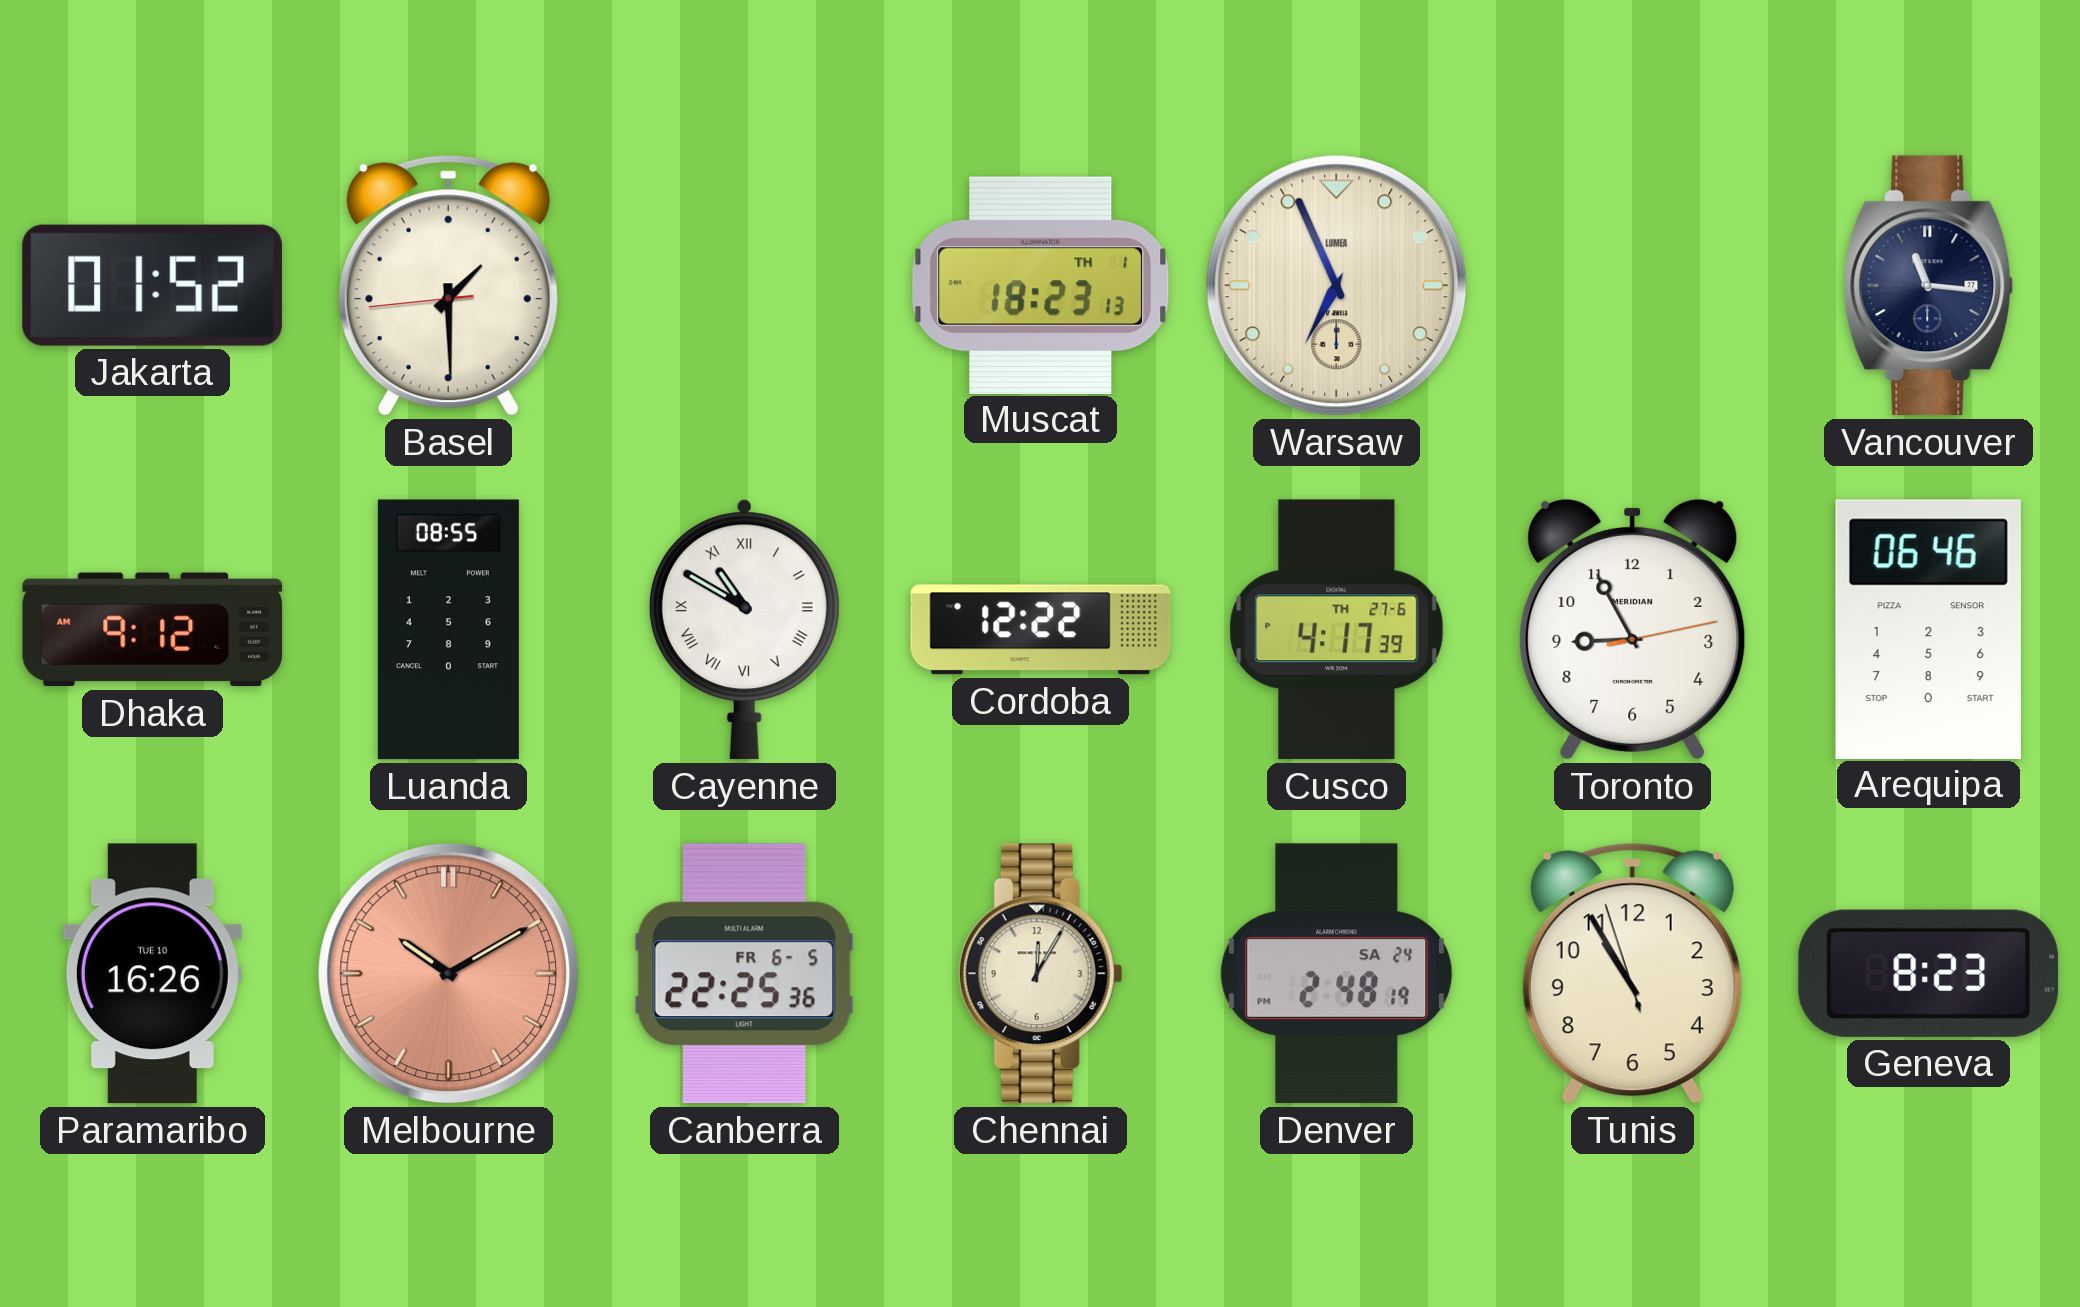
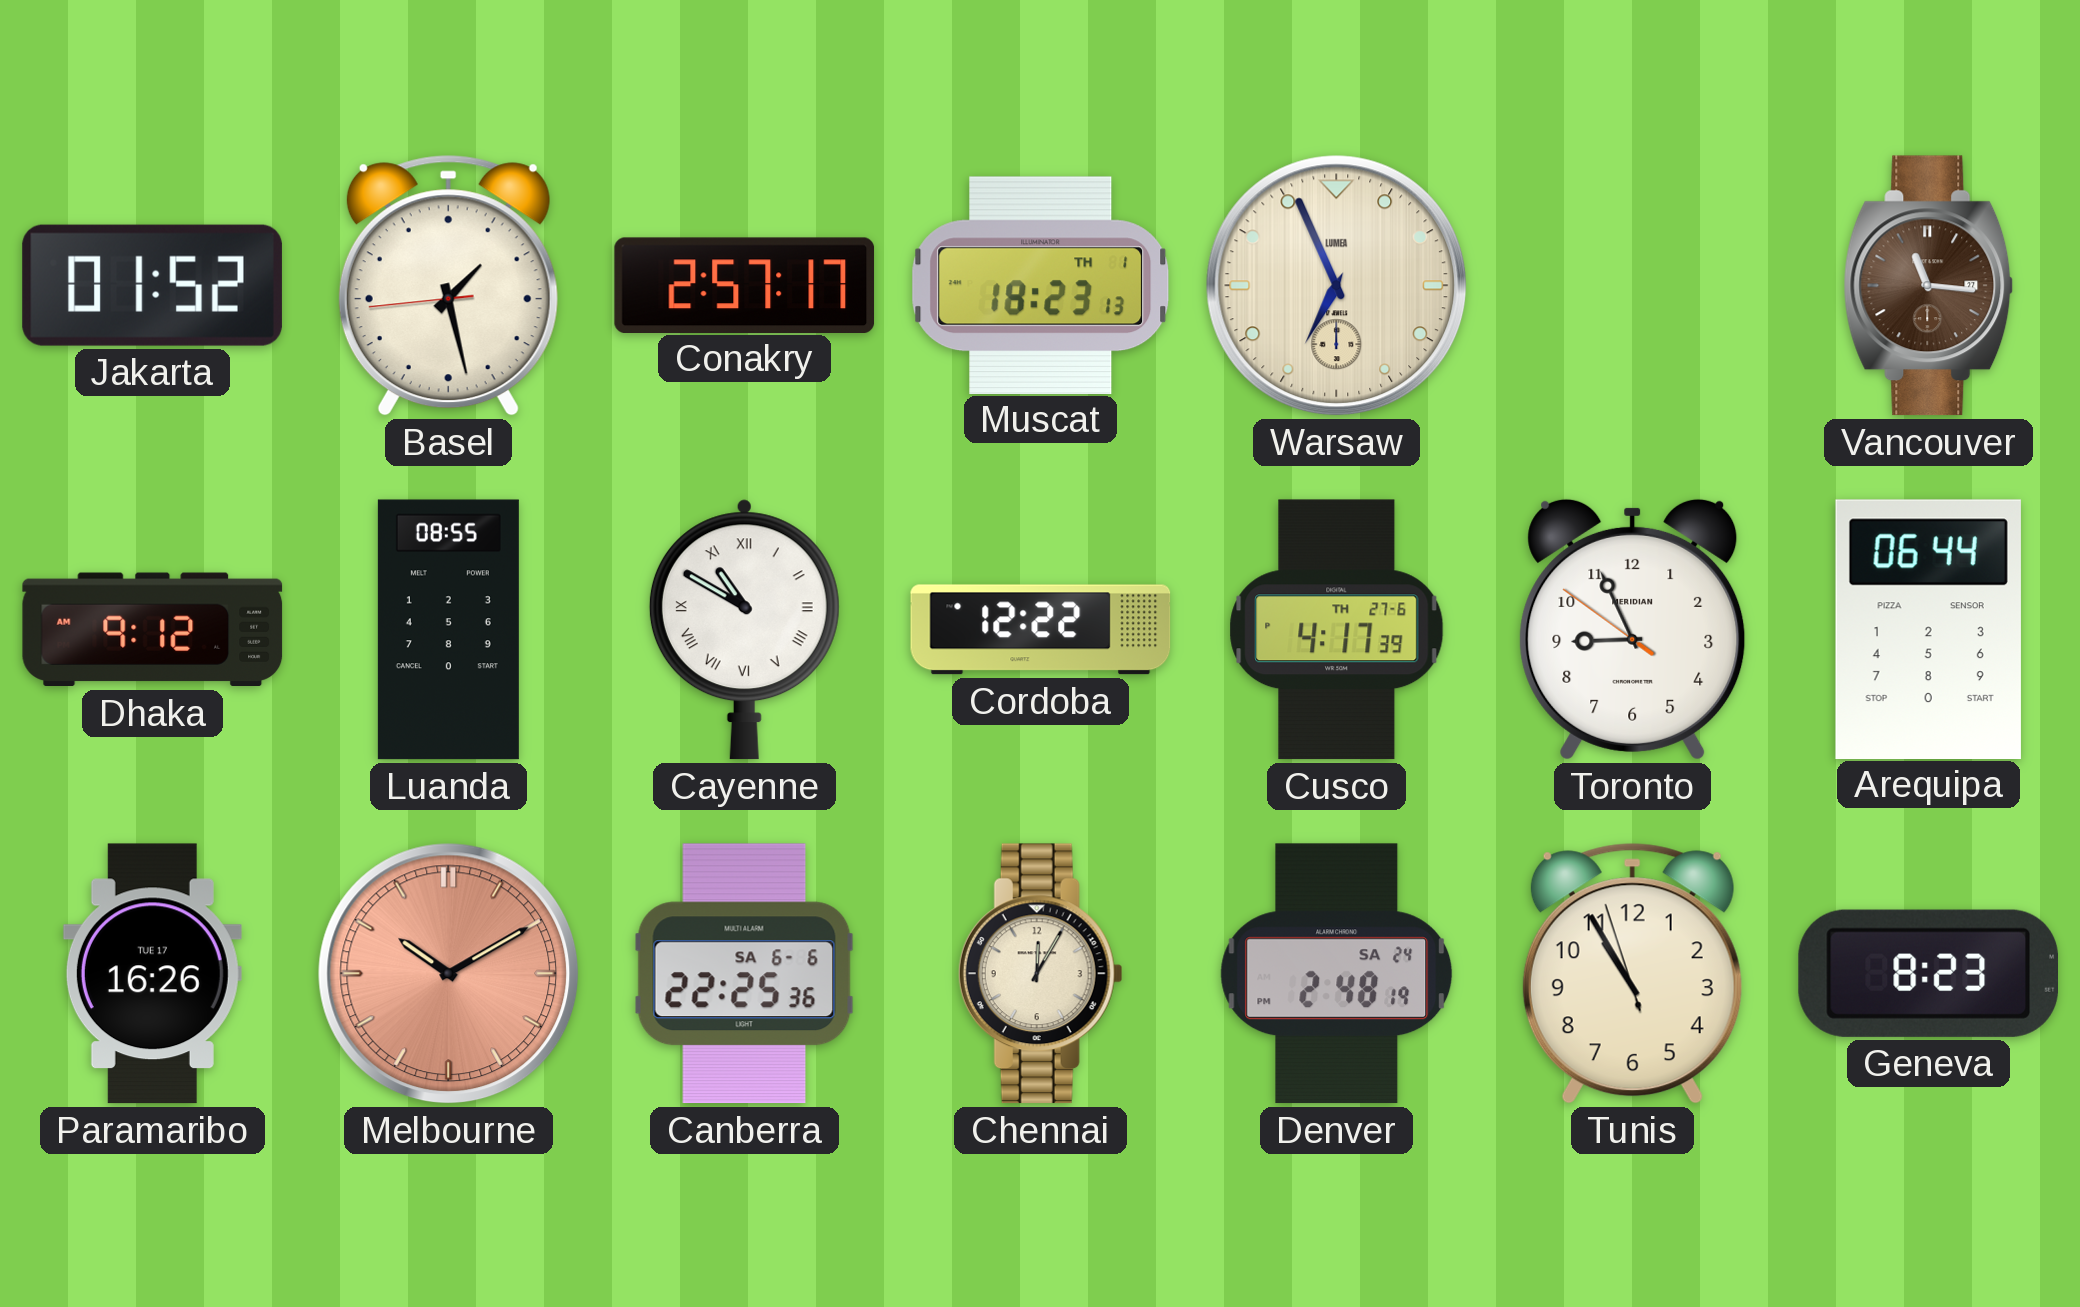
Basel: 1:29 -> 1:27 (448, 286)
Conakry: none -> 2:57 (745, 285)
Vancouver dial: navy -> brown (1929, 286)
Toronto: 8:55:13 -> 8:55:51 (1633, 629)
Arequipa: 06:46 -> 06:44 (1928, 629)
Paramaribo date: TUE 10 -> TUE 17 (152, 974)
Canberra date: FR 6-5 -> SA 6-6 (744, 974)
